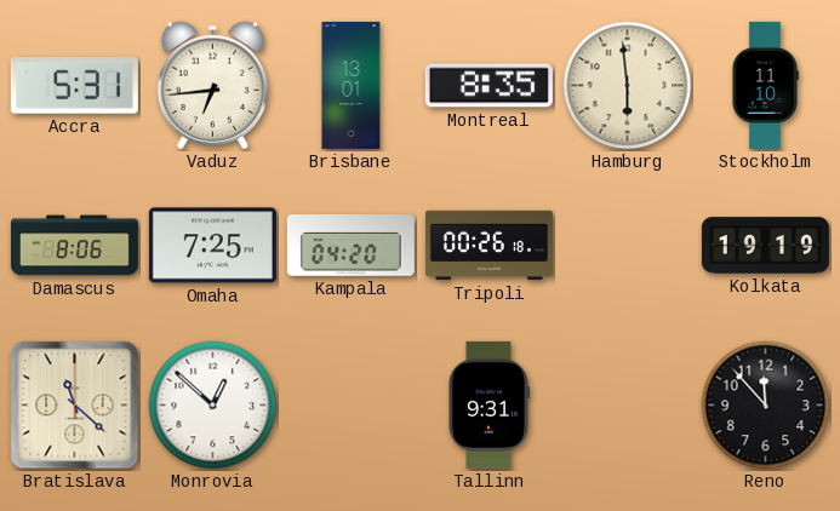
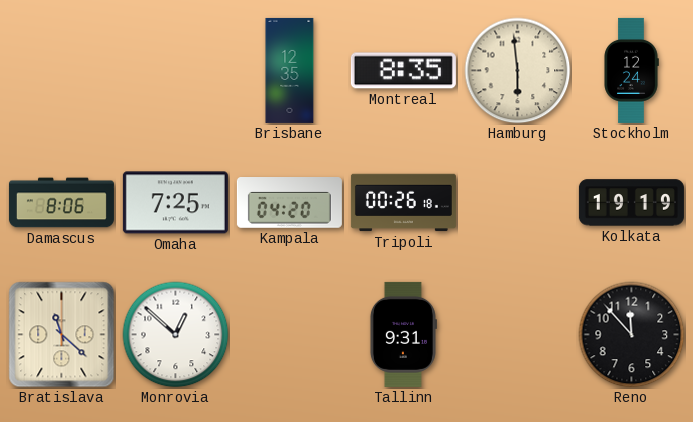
Accra: 5:31 -> none (74, 86)
Vaduz: 6:44 -> none (213, 85)
Brisbane: 13:01 -> 12:35 (290, 70)
Stockholm: 11:10 -> 12:24 (631, 70)
